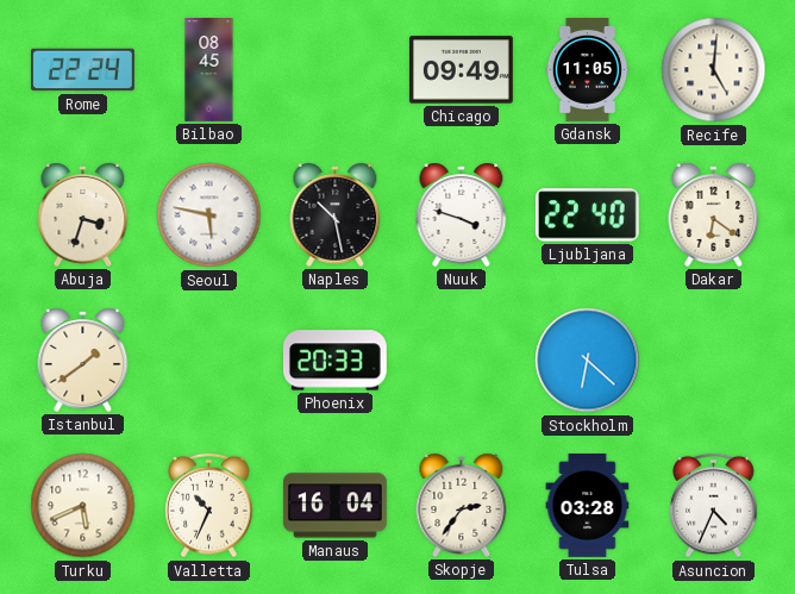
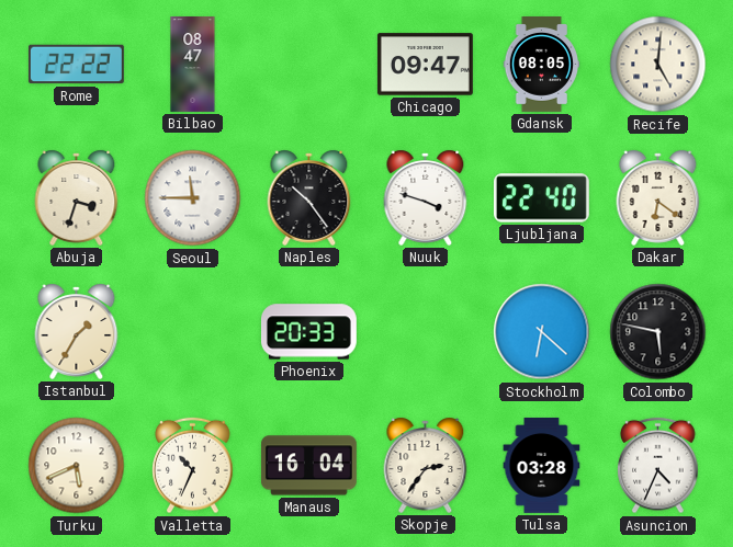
Rome: 22:24 -> 22:22 (76, 65)
Bilbao: 08:45 -> 08:47 (193, 65)
Chicago: 09:49 -> 09:47 (425, 65)
Gdansk: 11:05 -> 08:05 (542, 65)
Seoul: 5:47 -> 11:45 (193, 198)
Naples: 10:28 -> 10:24 (309, 197)
Istanbul: 1:39 -> 1:35 (77, 331)
Colombo: none -> 5:47 (658, 332)
